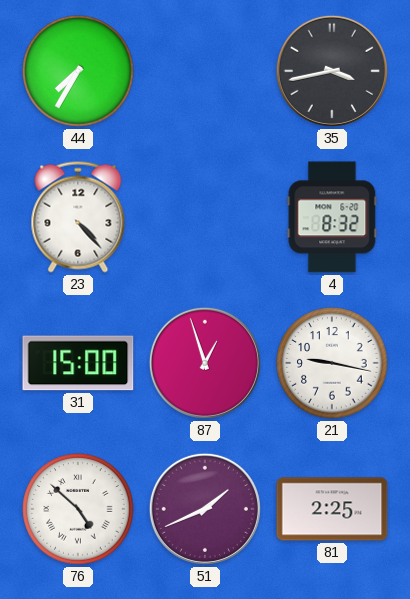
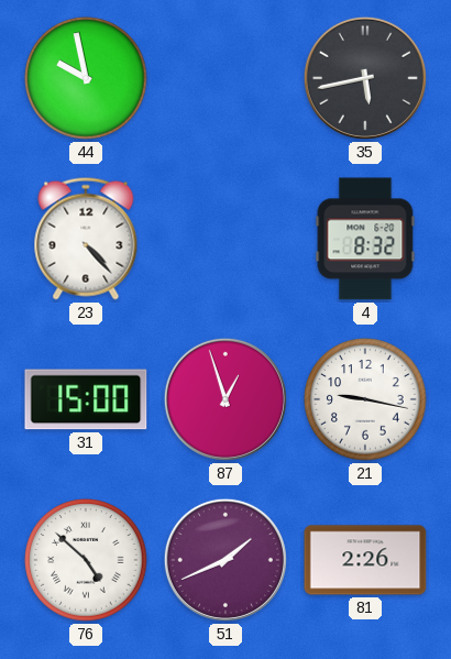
44: 7:35 -> 9:58 (86, 78)
35: 3:43 -> 5:43 (365, 78)
81: 2:25 -> 2:26 (365, 560)
